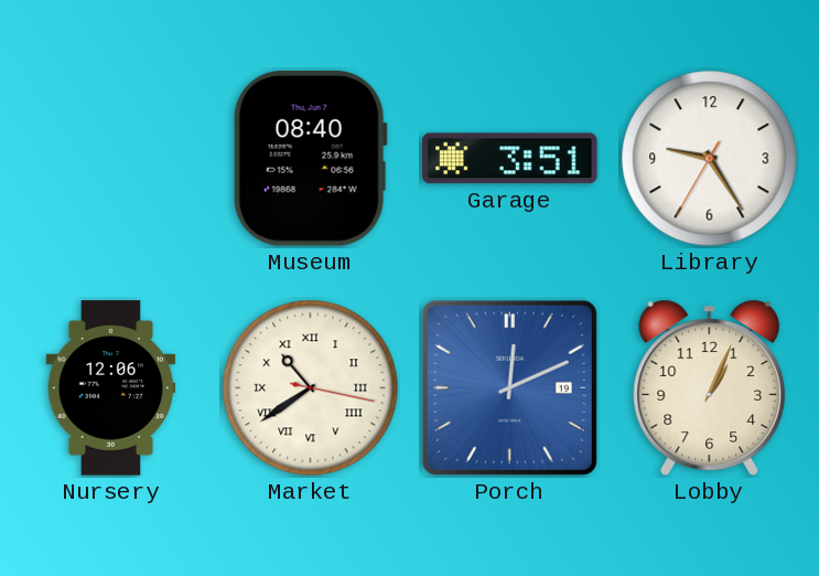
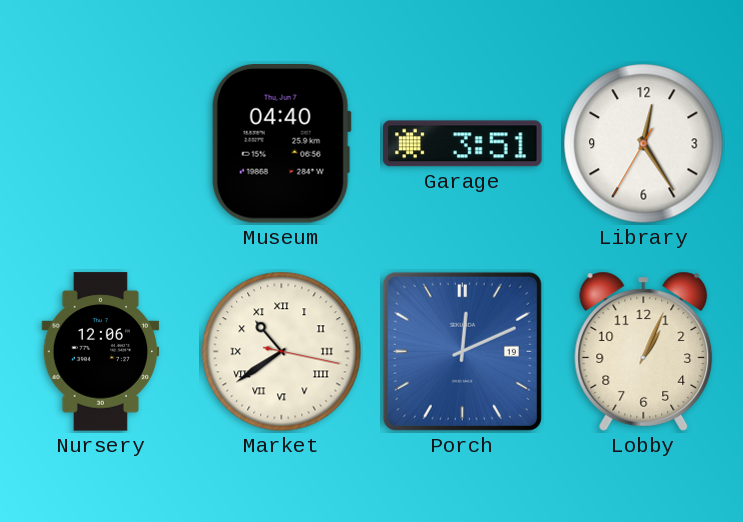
Museum: 08:40 -> 04:40 (281, 144)
Library: 9:24 -> 12:24 (644, 144)
